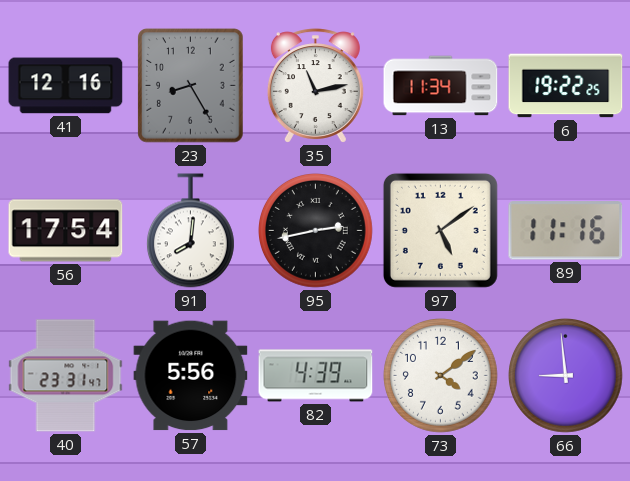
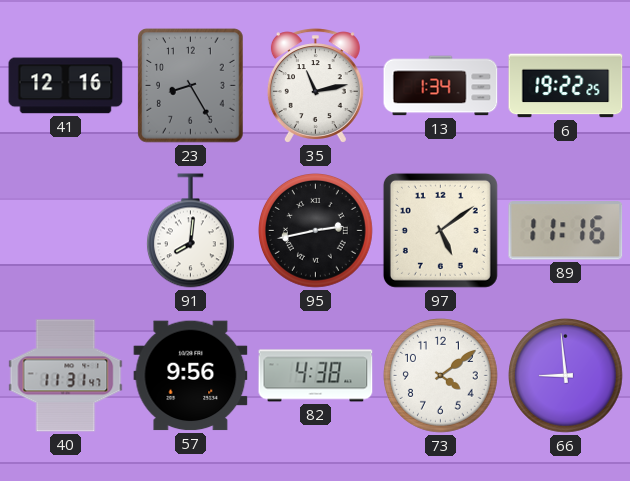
13: 11:34 -> 1:34 (441, 86)
56: 17:54 -> none (66, 231)
40: 23:31 -> 11:31 (66, 376)
57: 5:56 -> 9:56 (191, 376)
82: 4:39 -> 4:38 (316, 376)
